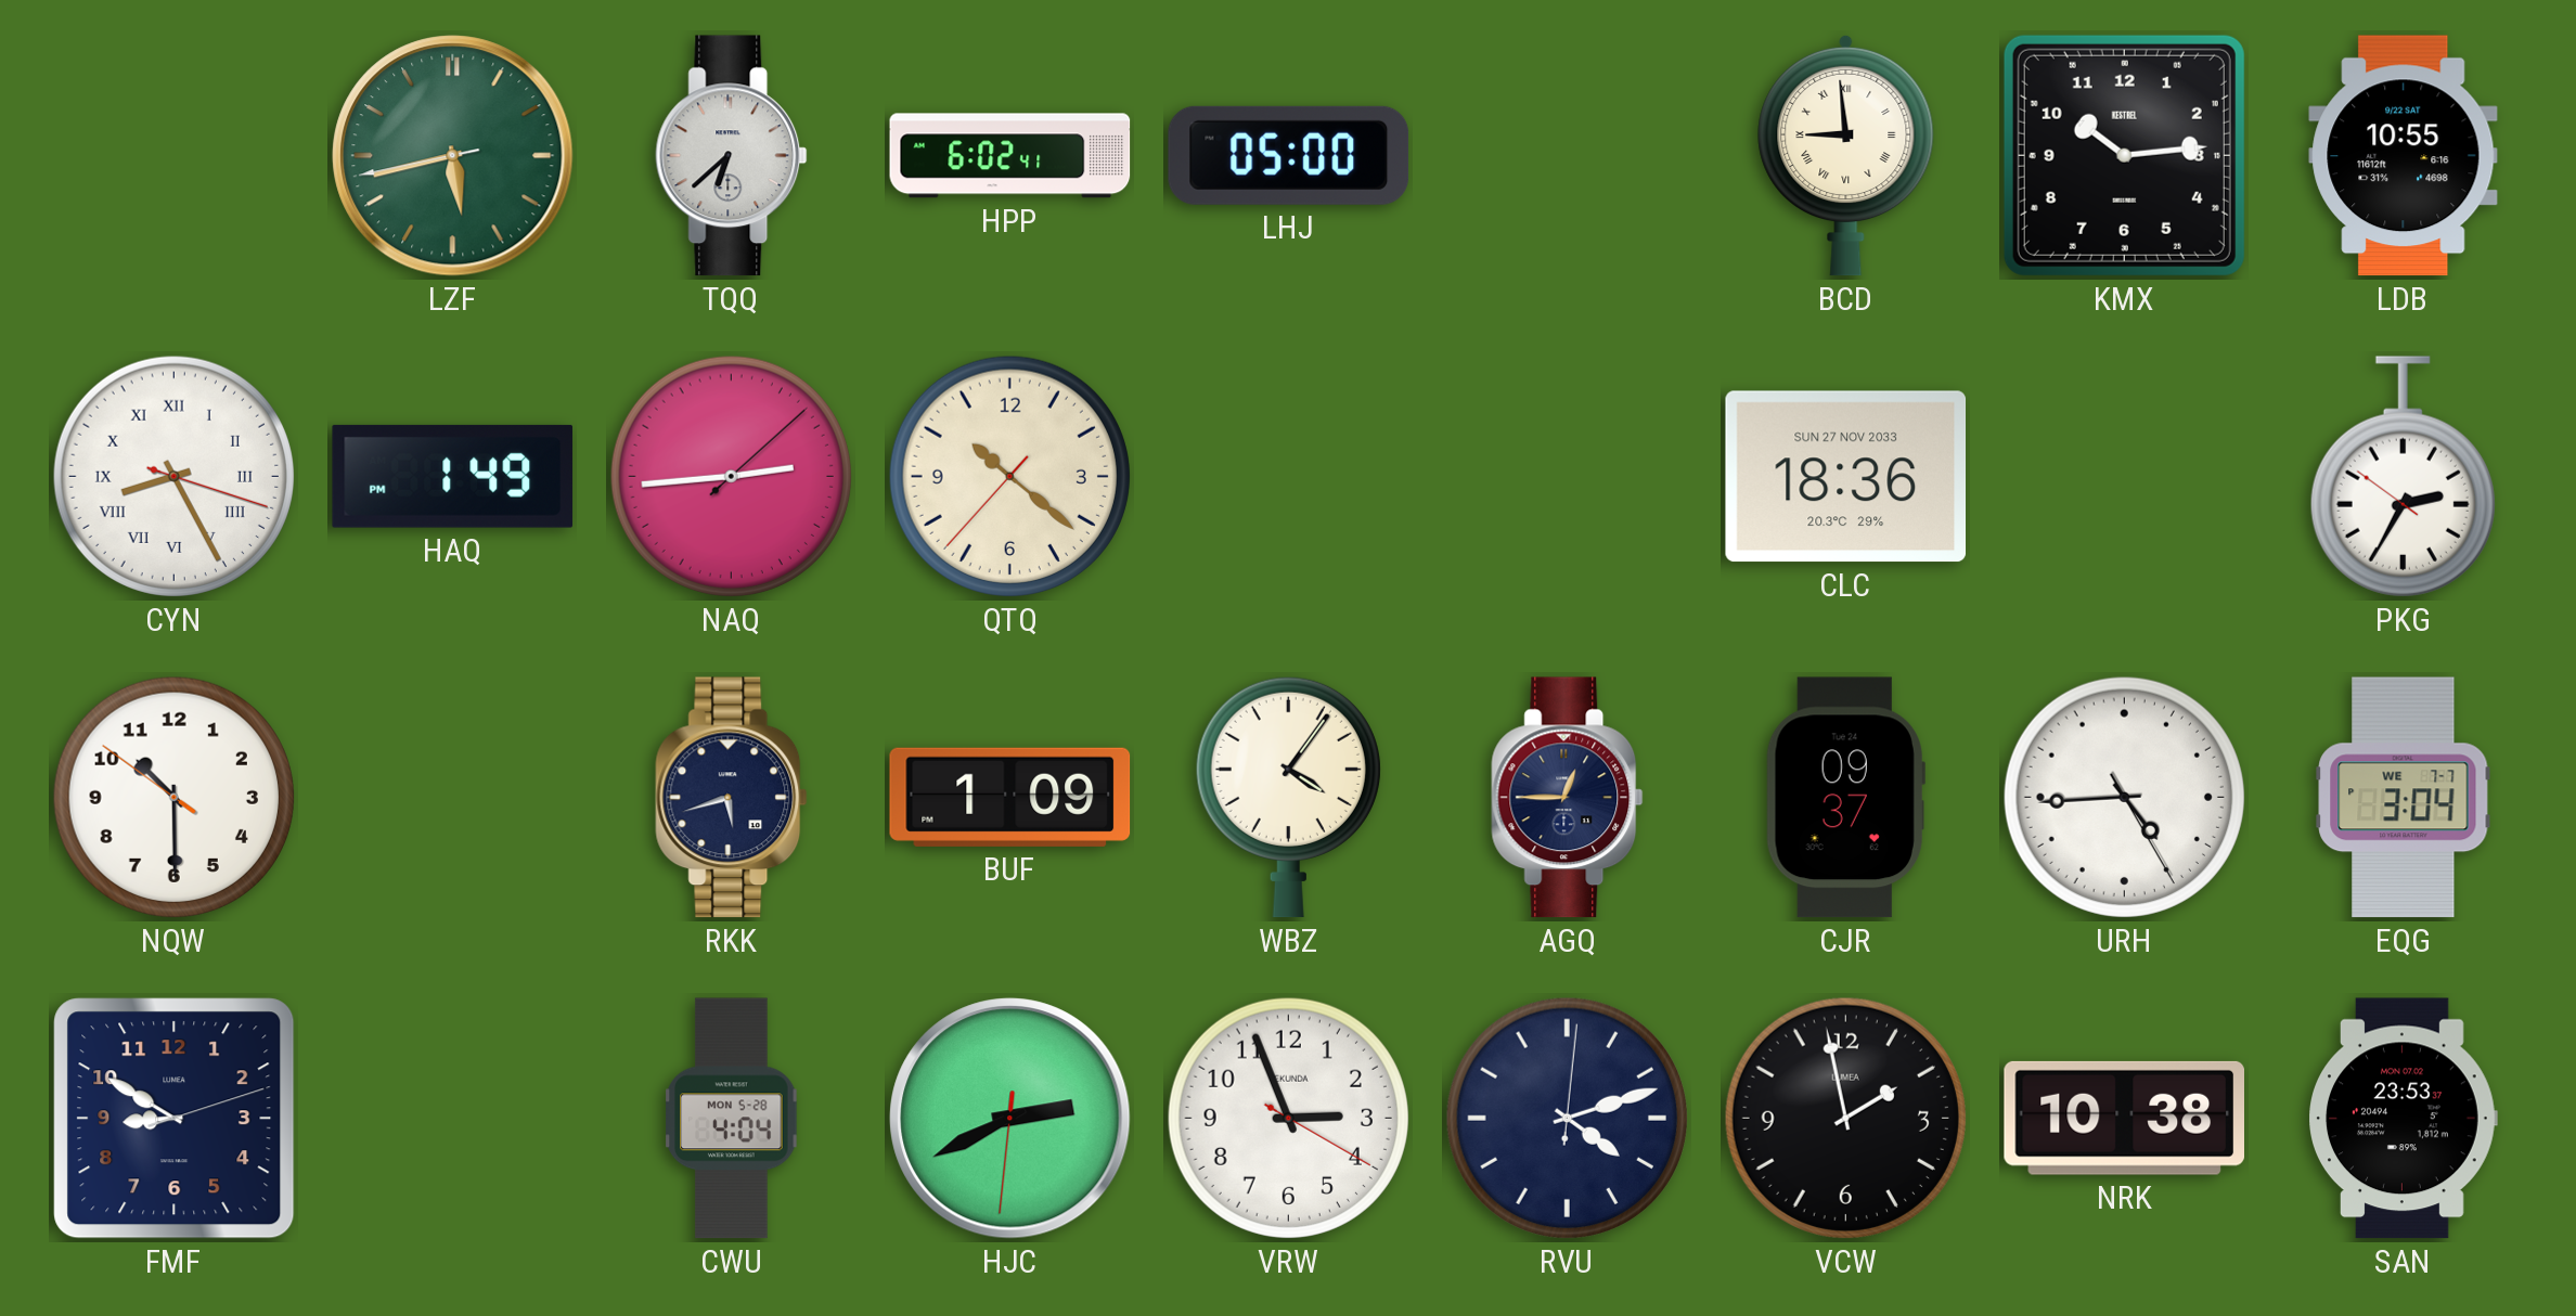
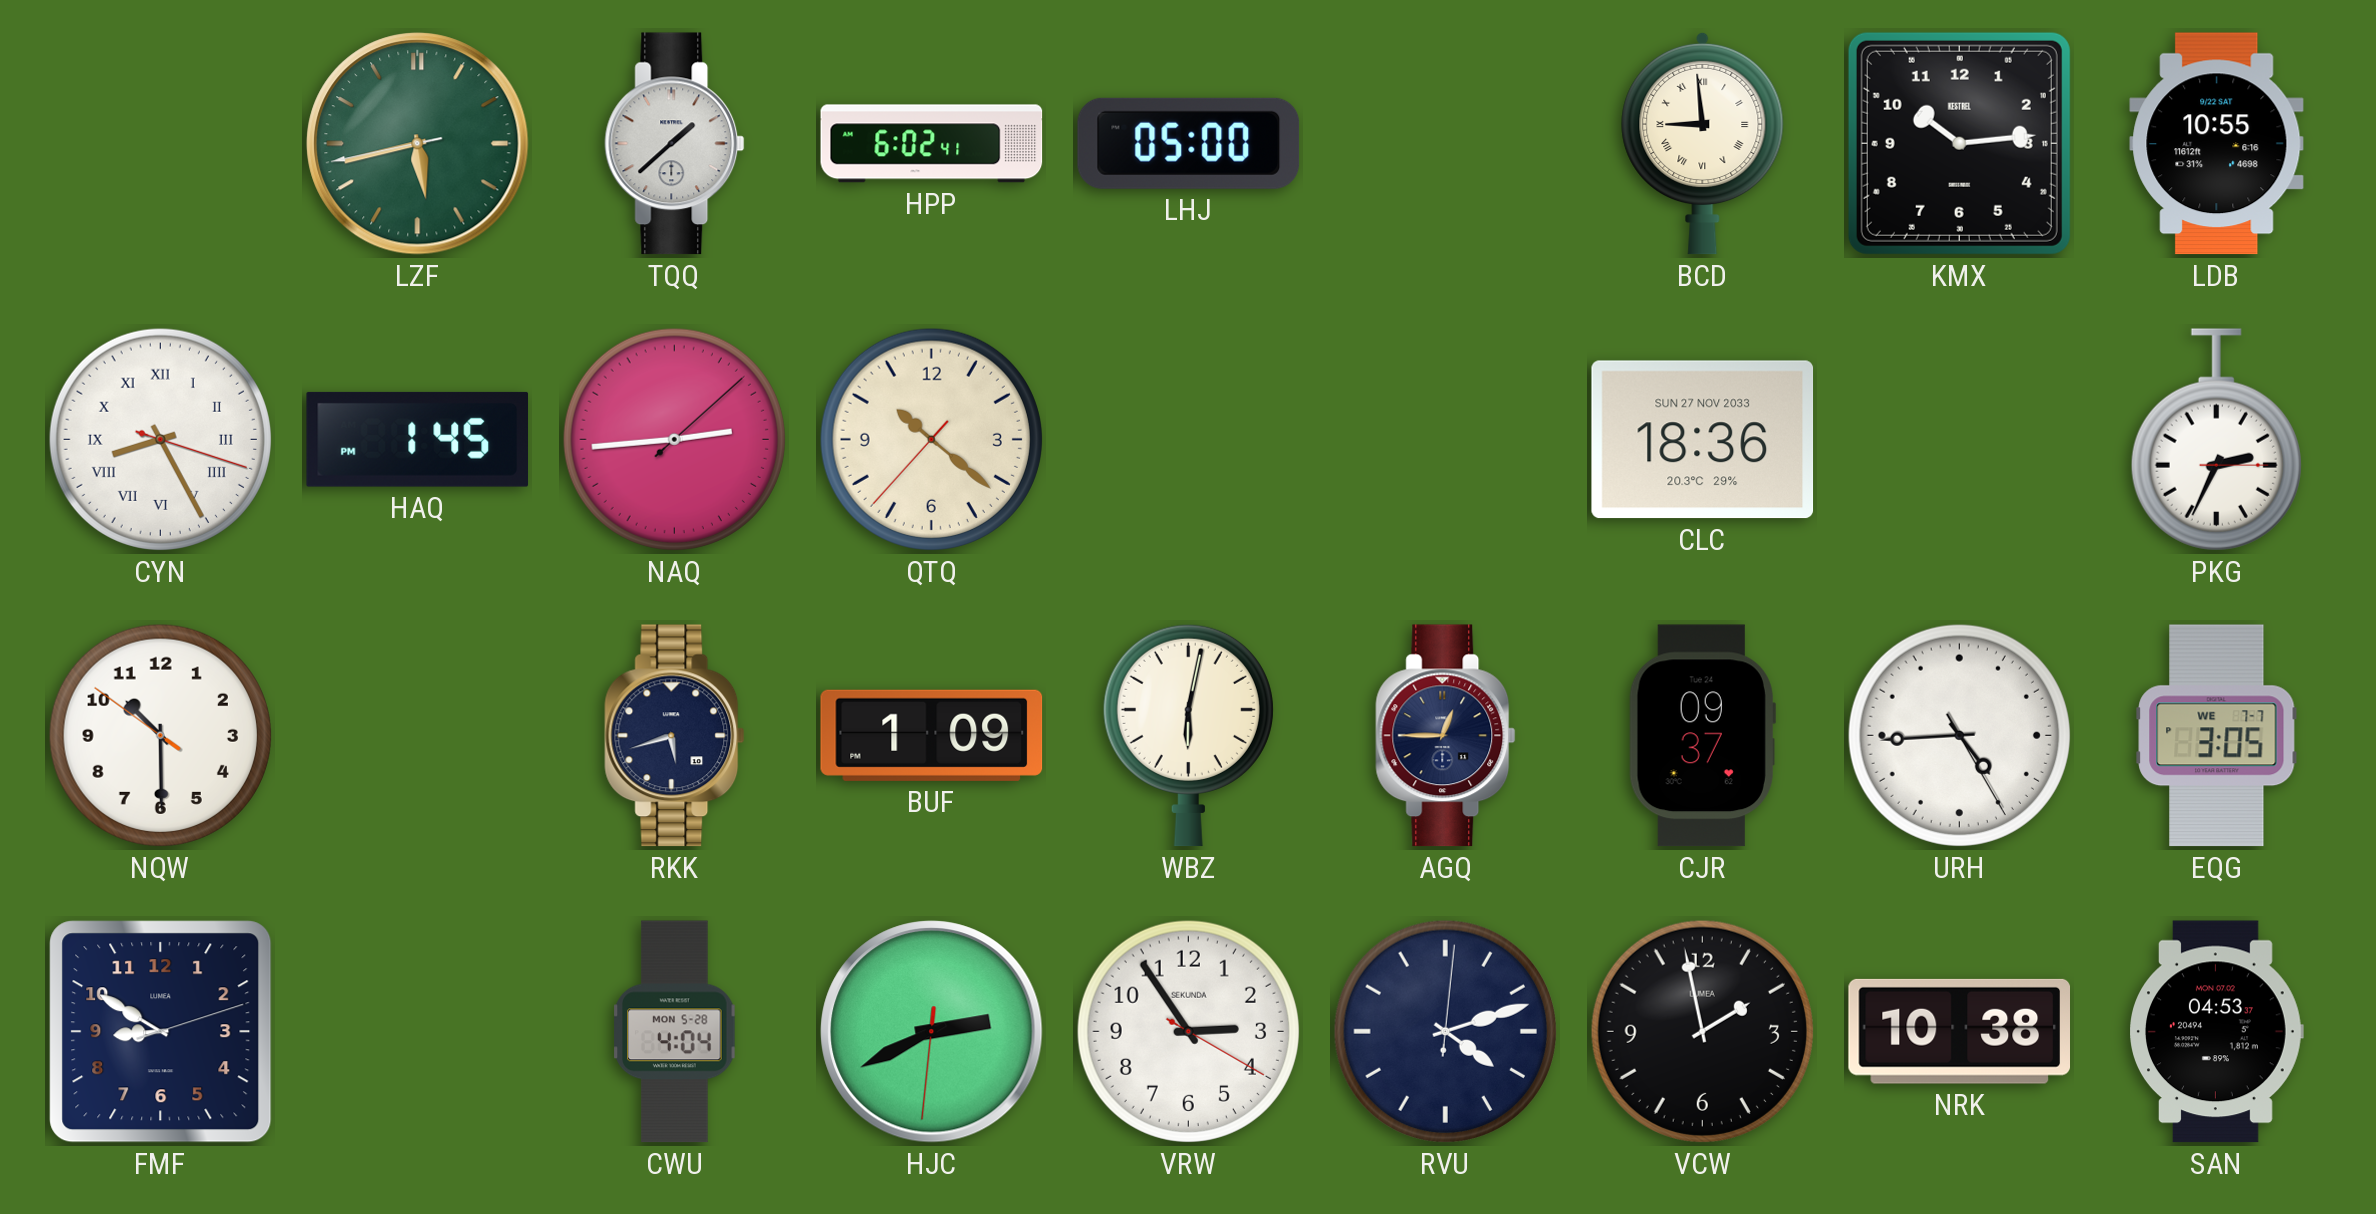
TQQ: 6:38 -> 1:38 (675, 144)
HAQ: 1:49 -> 1:45 (418, 439)
PKG: 2:34:51 -> 2:34:15 (2216, 440)
WBZ: 4:06 -> 6:02 (1188, 735)
EQG: 3:04 -> 3:05 (2217, 736)
VRW: 2:56 -> 2:54 (1188, 1031)
SAN: 23:53 -> 04:53 (2216, 1032)
